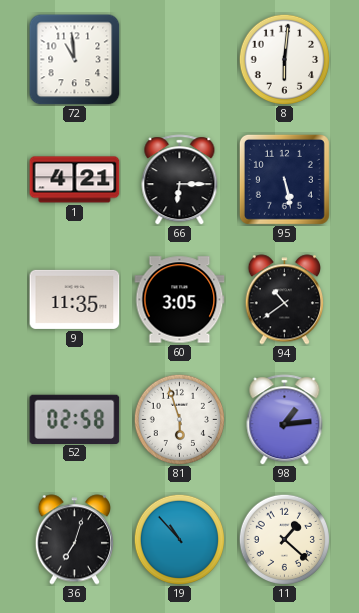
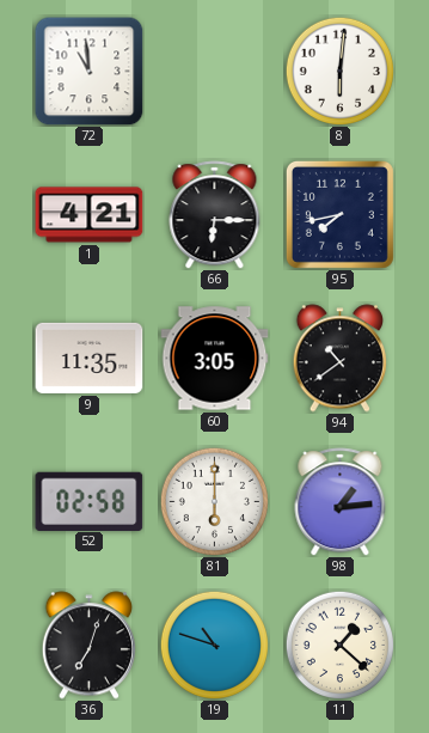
95: 5:28 -> 7:43 (339, 214)
81: 5:57 -> 6:00 (214, 501)
19: 10:53 -> 10:48 (214, 645)
